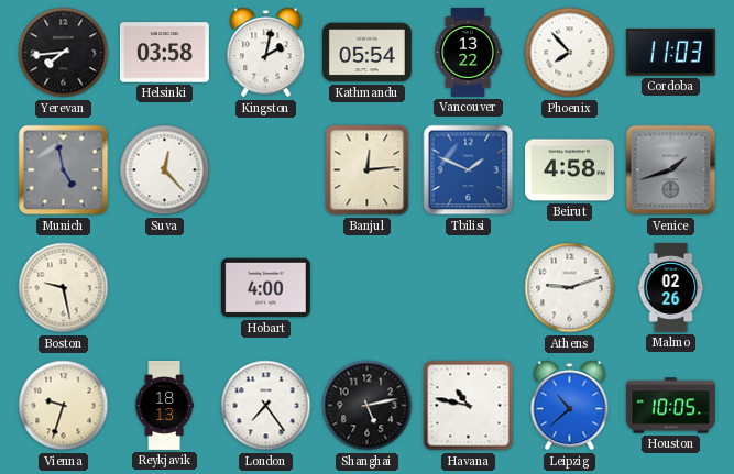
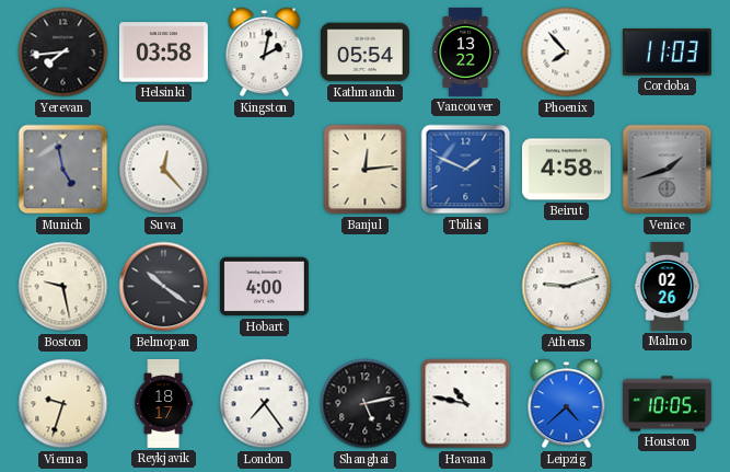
Belmopan: none -> 10:21 (164, 287)
Reykjavik: 18:13 -> 18:17 (163, 403)
Leipzig: 10:38 -> 4:38 (567, 404)
